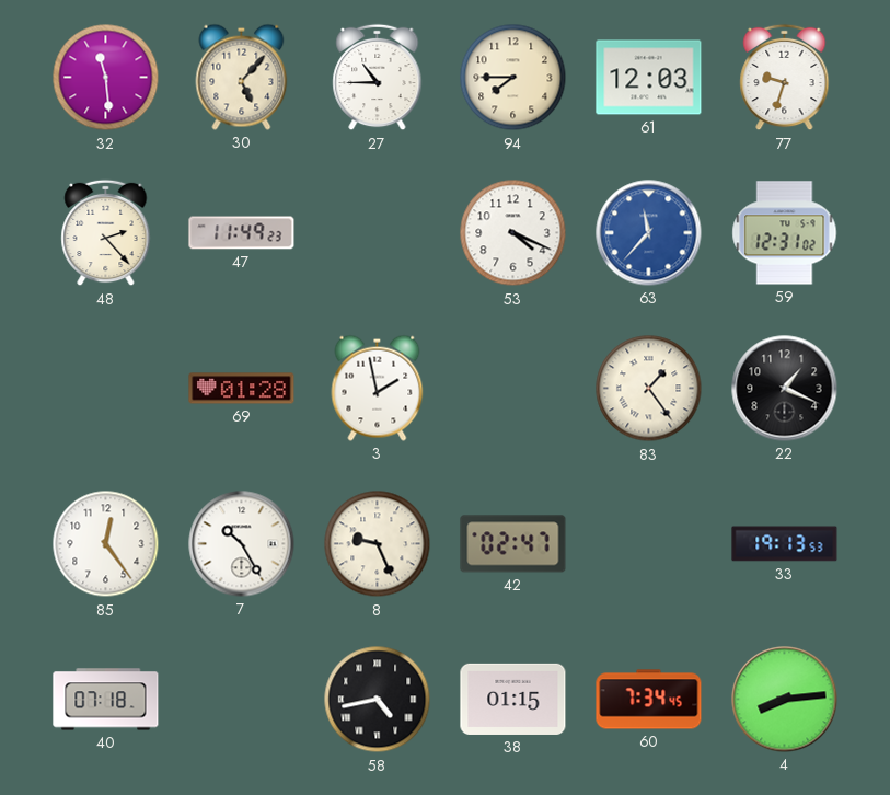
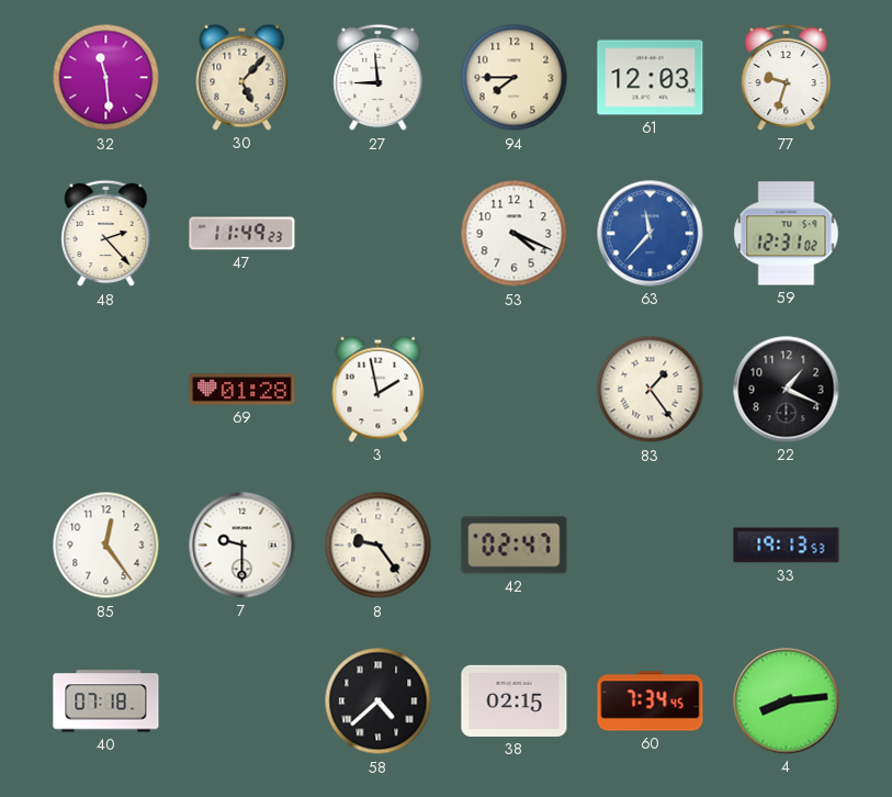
27: 10:45 -> 8:59 (379, 78)
7: 10:25 -> 9:30 (242, 546)
8: 9:26 -> 9:24 (379, 546)
58: 4:43 -> 4:38 (379, 701)
38: 01:15 -> 02:15 (515, 700)
